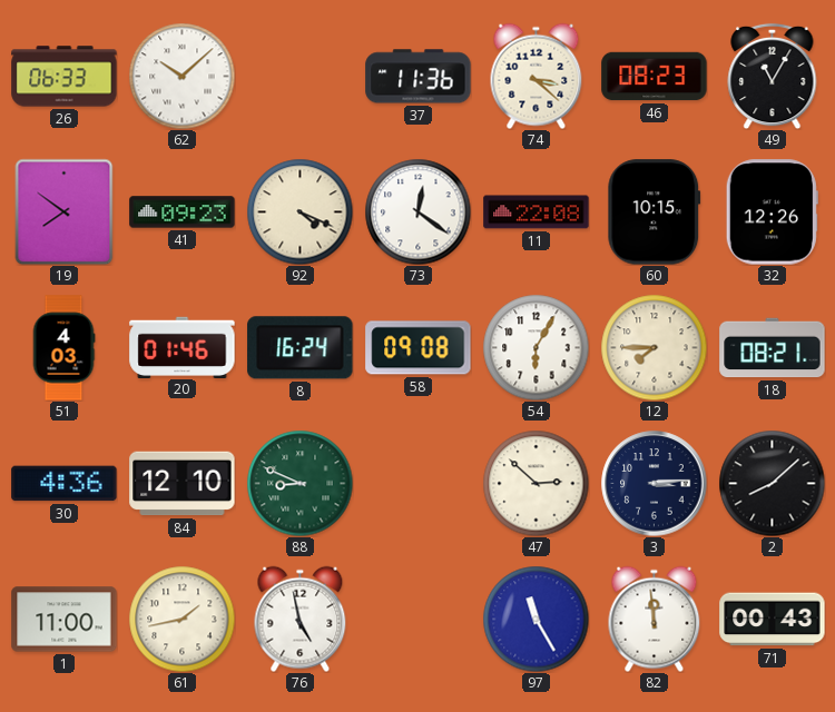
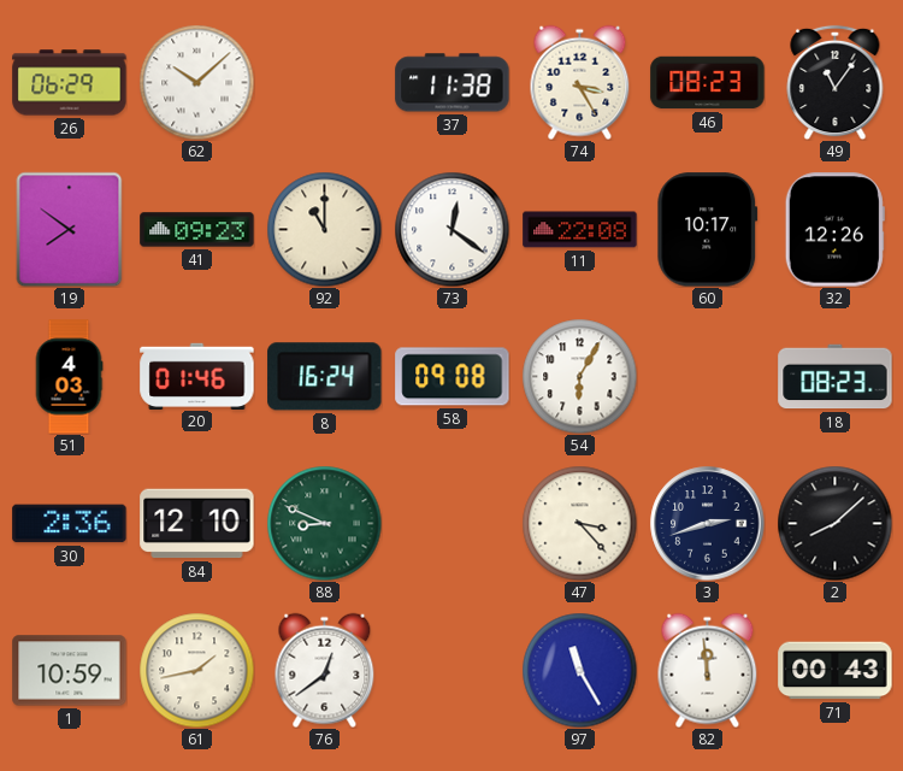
26: 06:33 -> 06:29 (70, 83)
37: 11:36 -> 11:38 (453, 83)
74: 3:22 -> 3:25 (580, 82)
49: 11:05 -> 11:06 (836, 82)
92: 4:19 -> 11:00 (324, 229)
60: 10:15 -> 10:17 (708, 230)
12: 7:45 -> none (654, 347)
18: 08:21 -> 08:23 (836, 377)
30: 4:36 -> 2:36 (70, 524)
47: 2:52 -> 3:23 (579, 523)
3: 3:14 -> 2:42 (708, 524)
1: 11:00 -> 10:59 (70, 671)
76: 4:58 -> 12:39 (325, 670)
